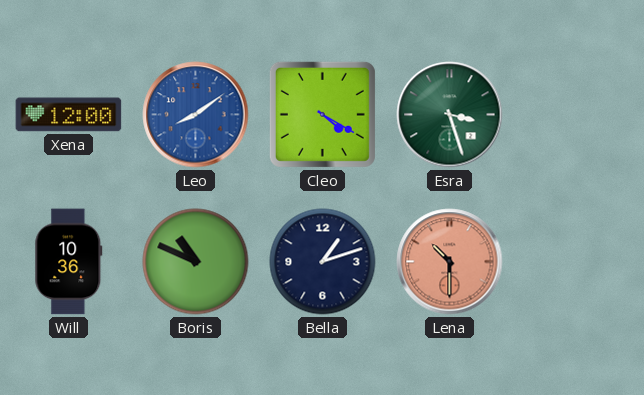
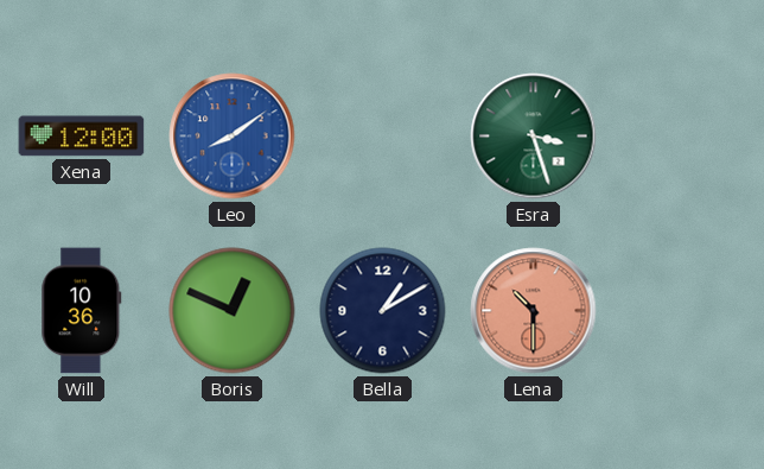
Cleo: 4:20 -> none (322, 114)
Boris: 10:49 -> 12:49 (233, 311)
Bella: 1:12 -> 1:10 (383, 311)
